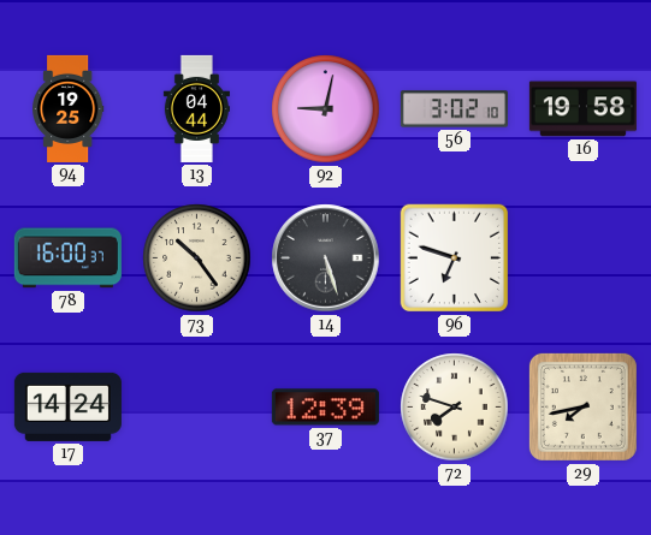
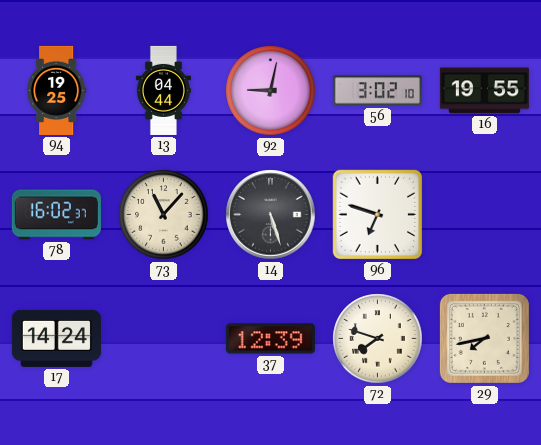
16: 19:58 -> 19:55 (484, 91)
78: 16:00 -> 16:02 (56, 215)
73: 10:24 -> 11:07 (164, 215)
